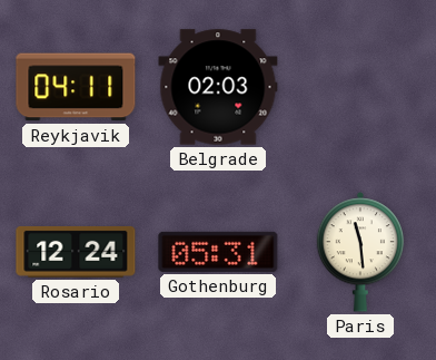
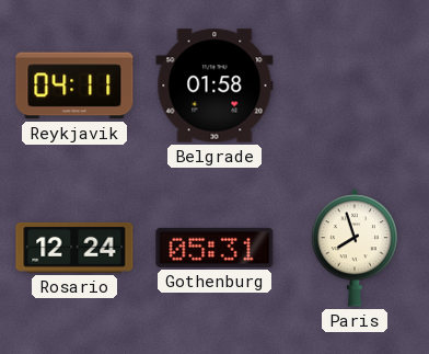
Belgrade: 02:03 -> 01:58 (215, 85)
Paris: 11:29 -> 7:57 (353, 248)
